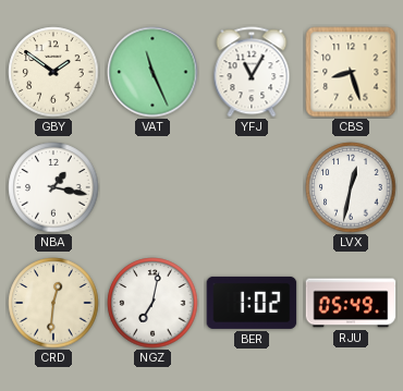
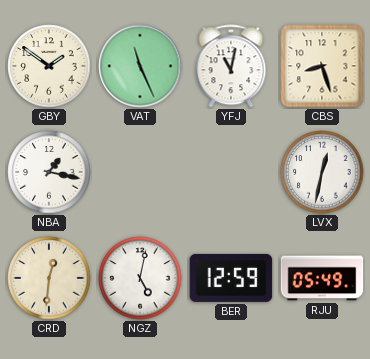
YFJ: 11:05 -> 11:02 (231, 66)
NGZ: 7:02 -> 5:02 (140, 278)
BER: 1:02 -> 12:59 (231, 278)
